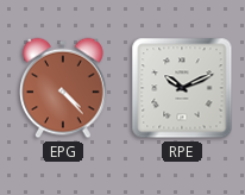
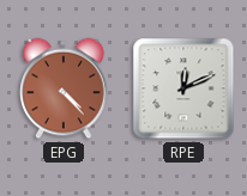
RPE: 10:11 -> 12:11 (183, 88)
